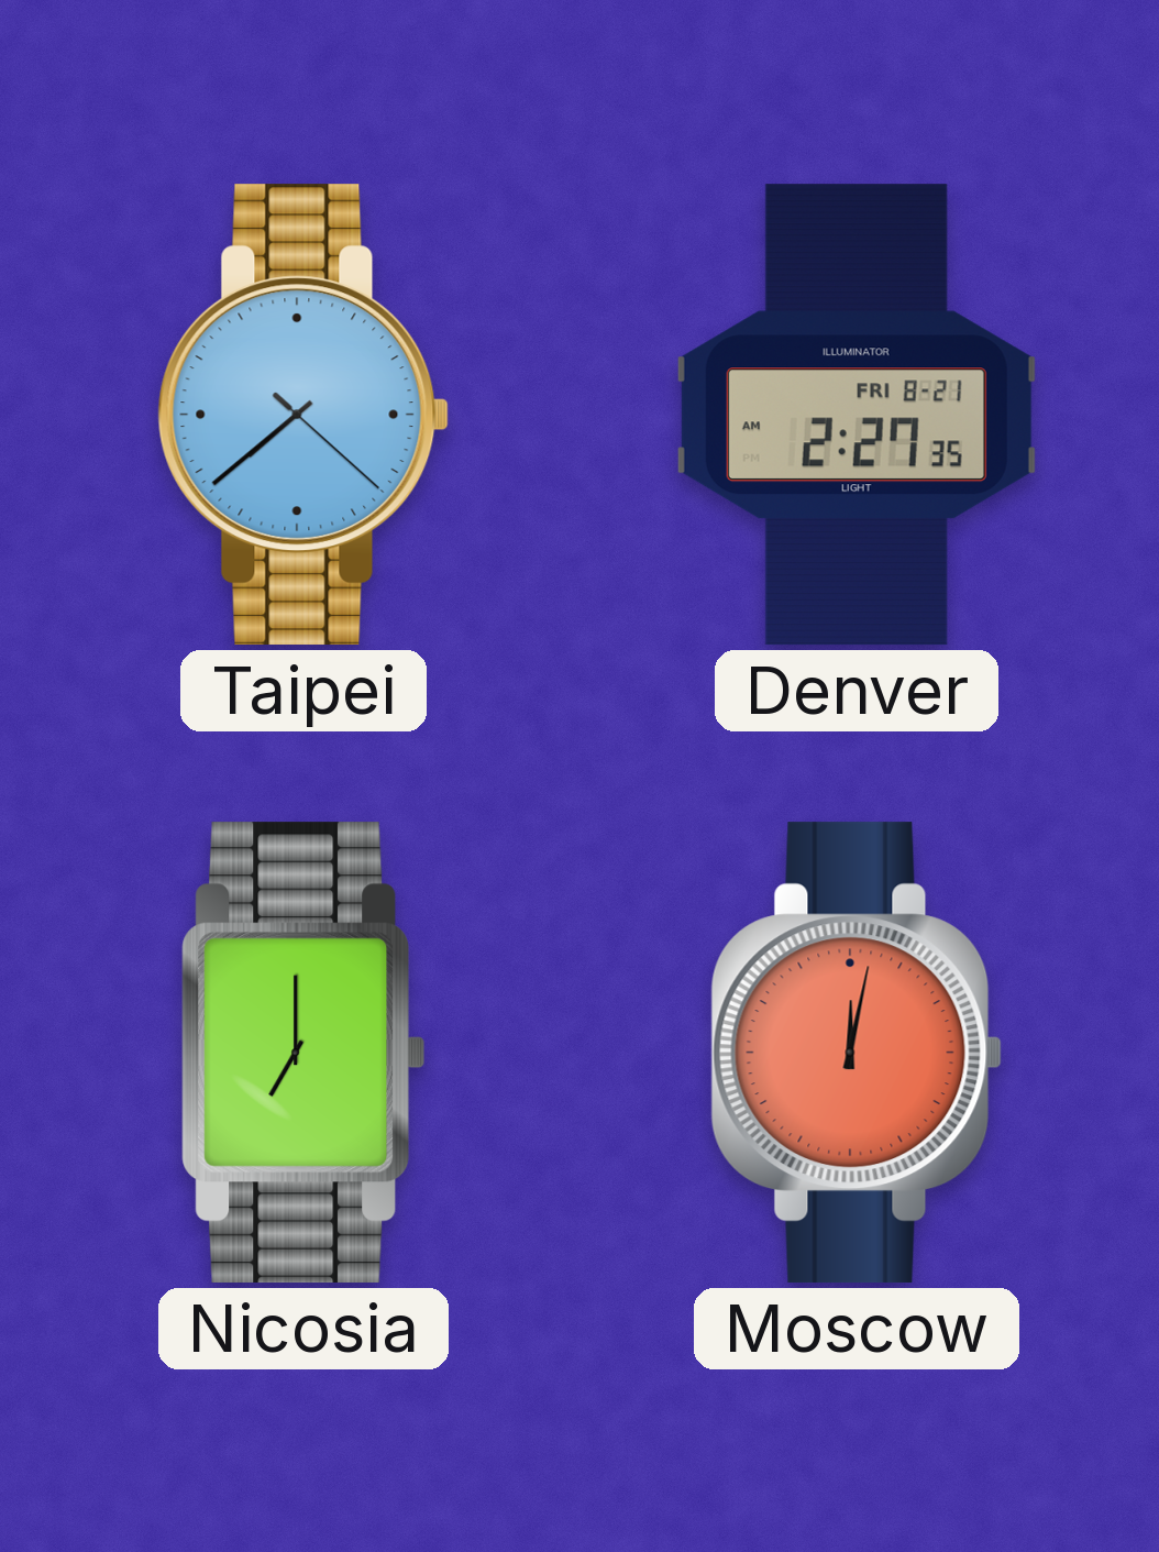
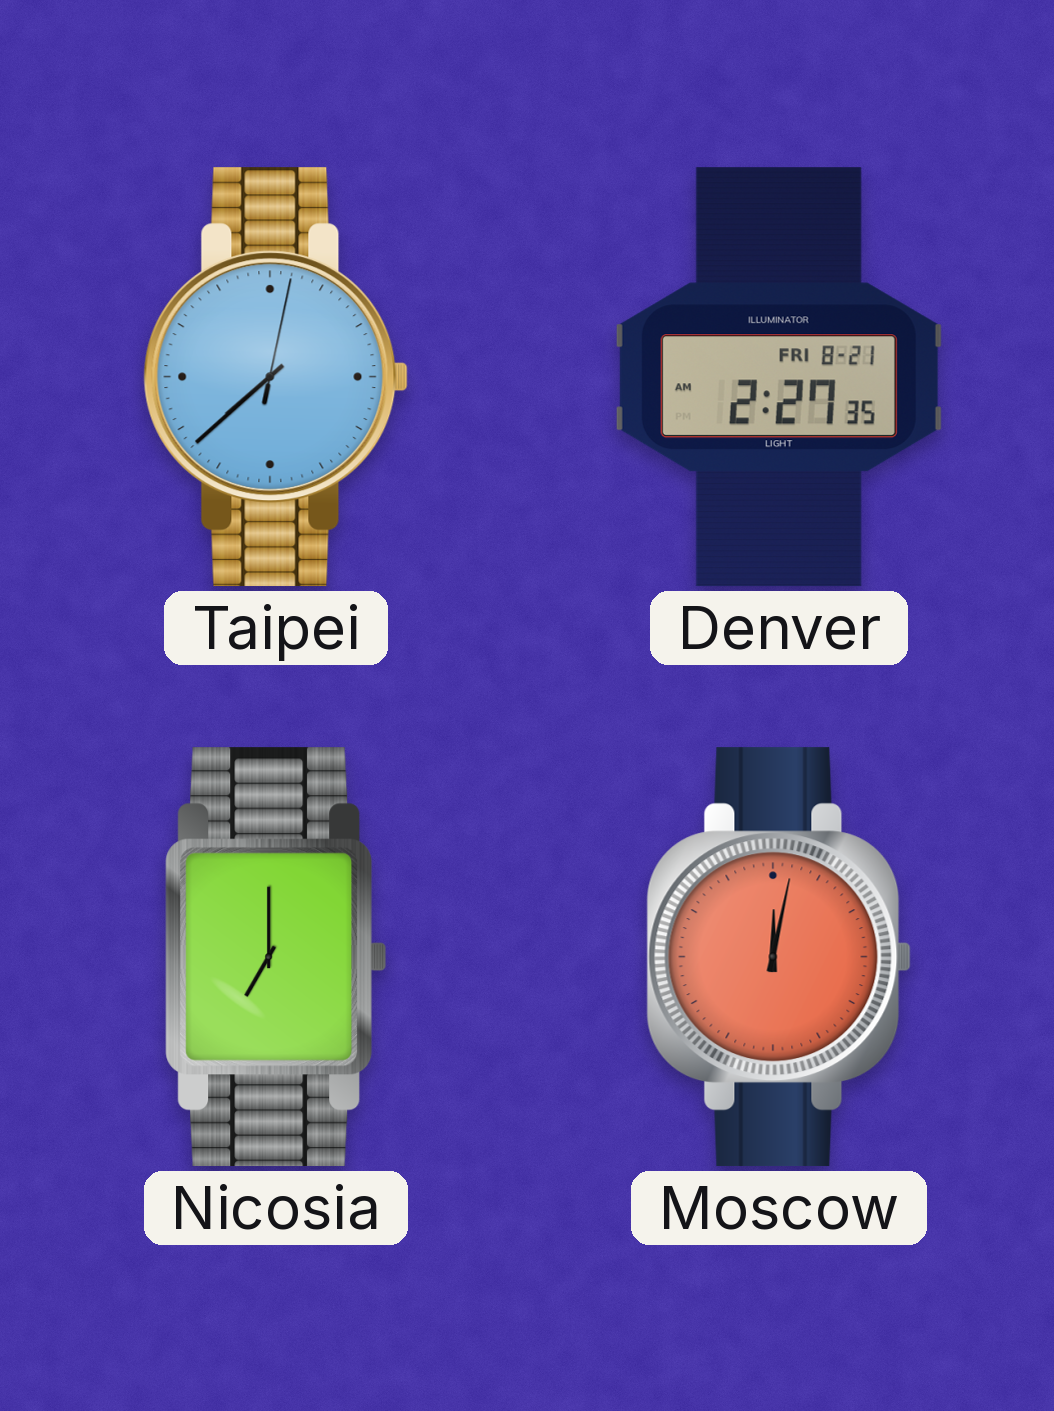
Taipei: 7:38:22 -> 7:38:02 (276, 377)
